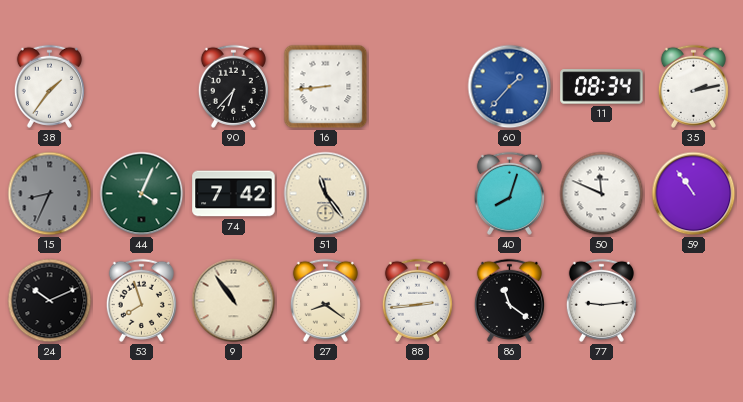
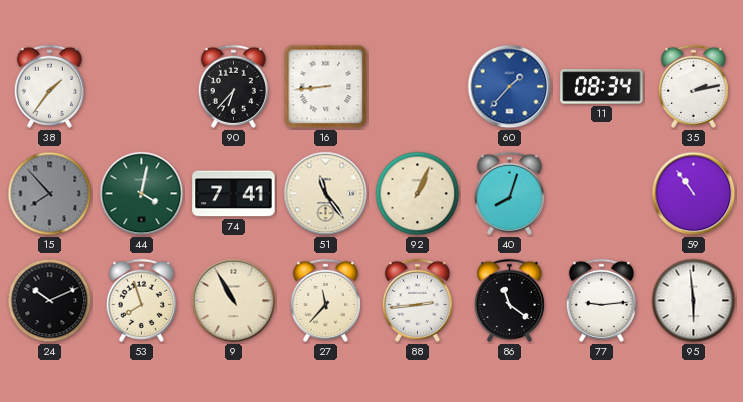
15: 8:34 -> 7:53 (50, 194)
44: 4:04 -> 4:02 (142, 194)
74: 7:42 -> 7:41 (234, 194)
92: none -> 1:04 (418, 194)
50: 11:49 -> none (602, 194)
9: 10:54 -> 10:55 (234, 301)
27: 8:21 -> 11:37 (325, 300)
95: none -> 5:59 (694, 301)
